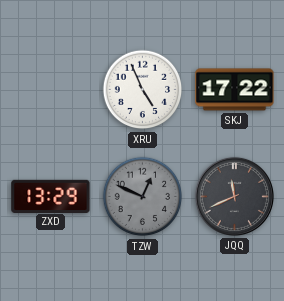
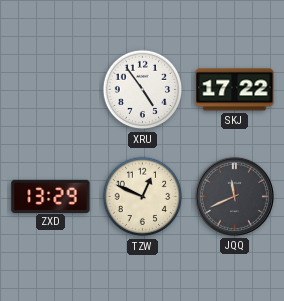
XRU: 4:56 -> 4:54 (143, 90)
TZW dial: grey -> cream (143, 197)
